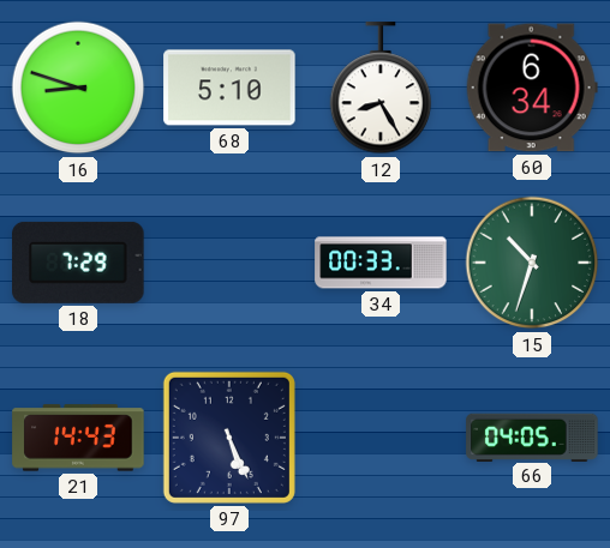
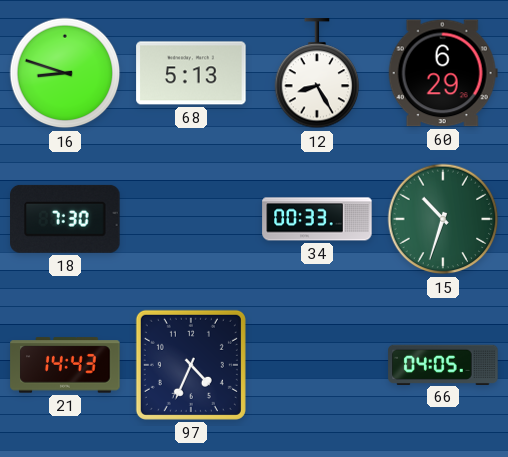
68: 5:10 -> 5:13 (191, 73)
60: 6:34 -> 6:29 (443, 73)
18: 7:29 -> 7:30 (65, 219)
97: 5:26 -> 4:34 (191, 365)
